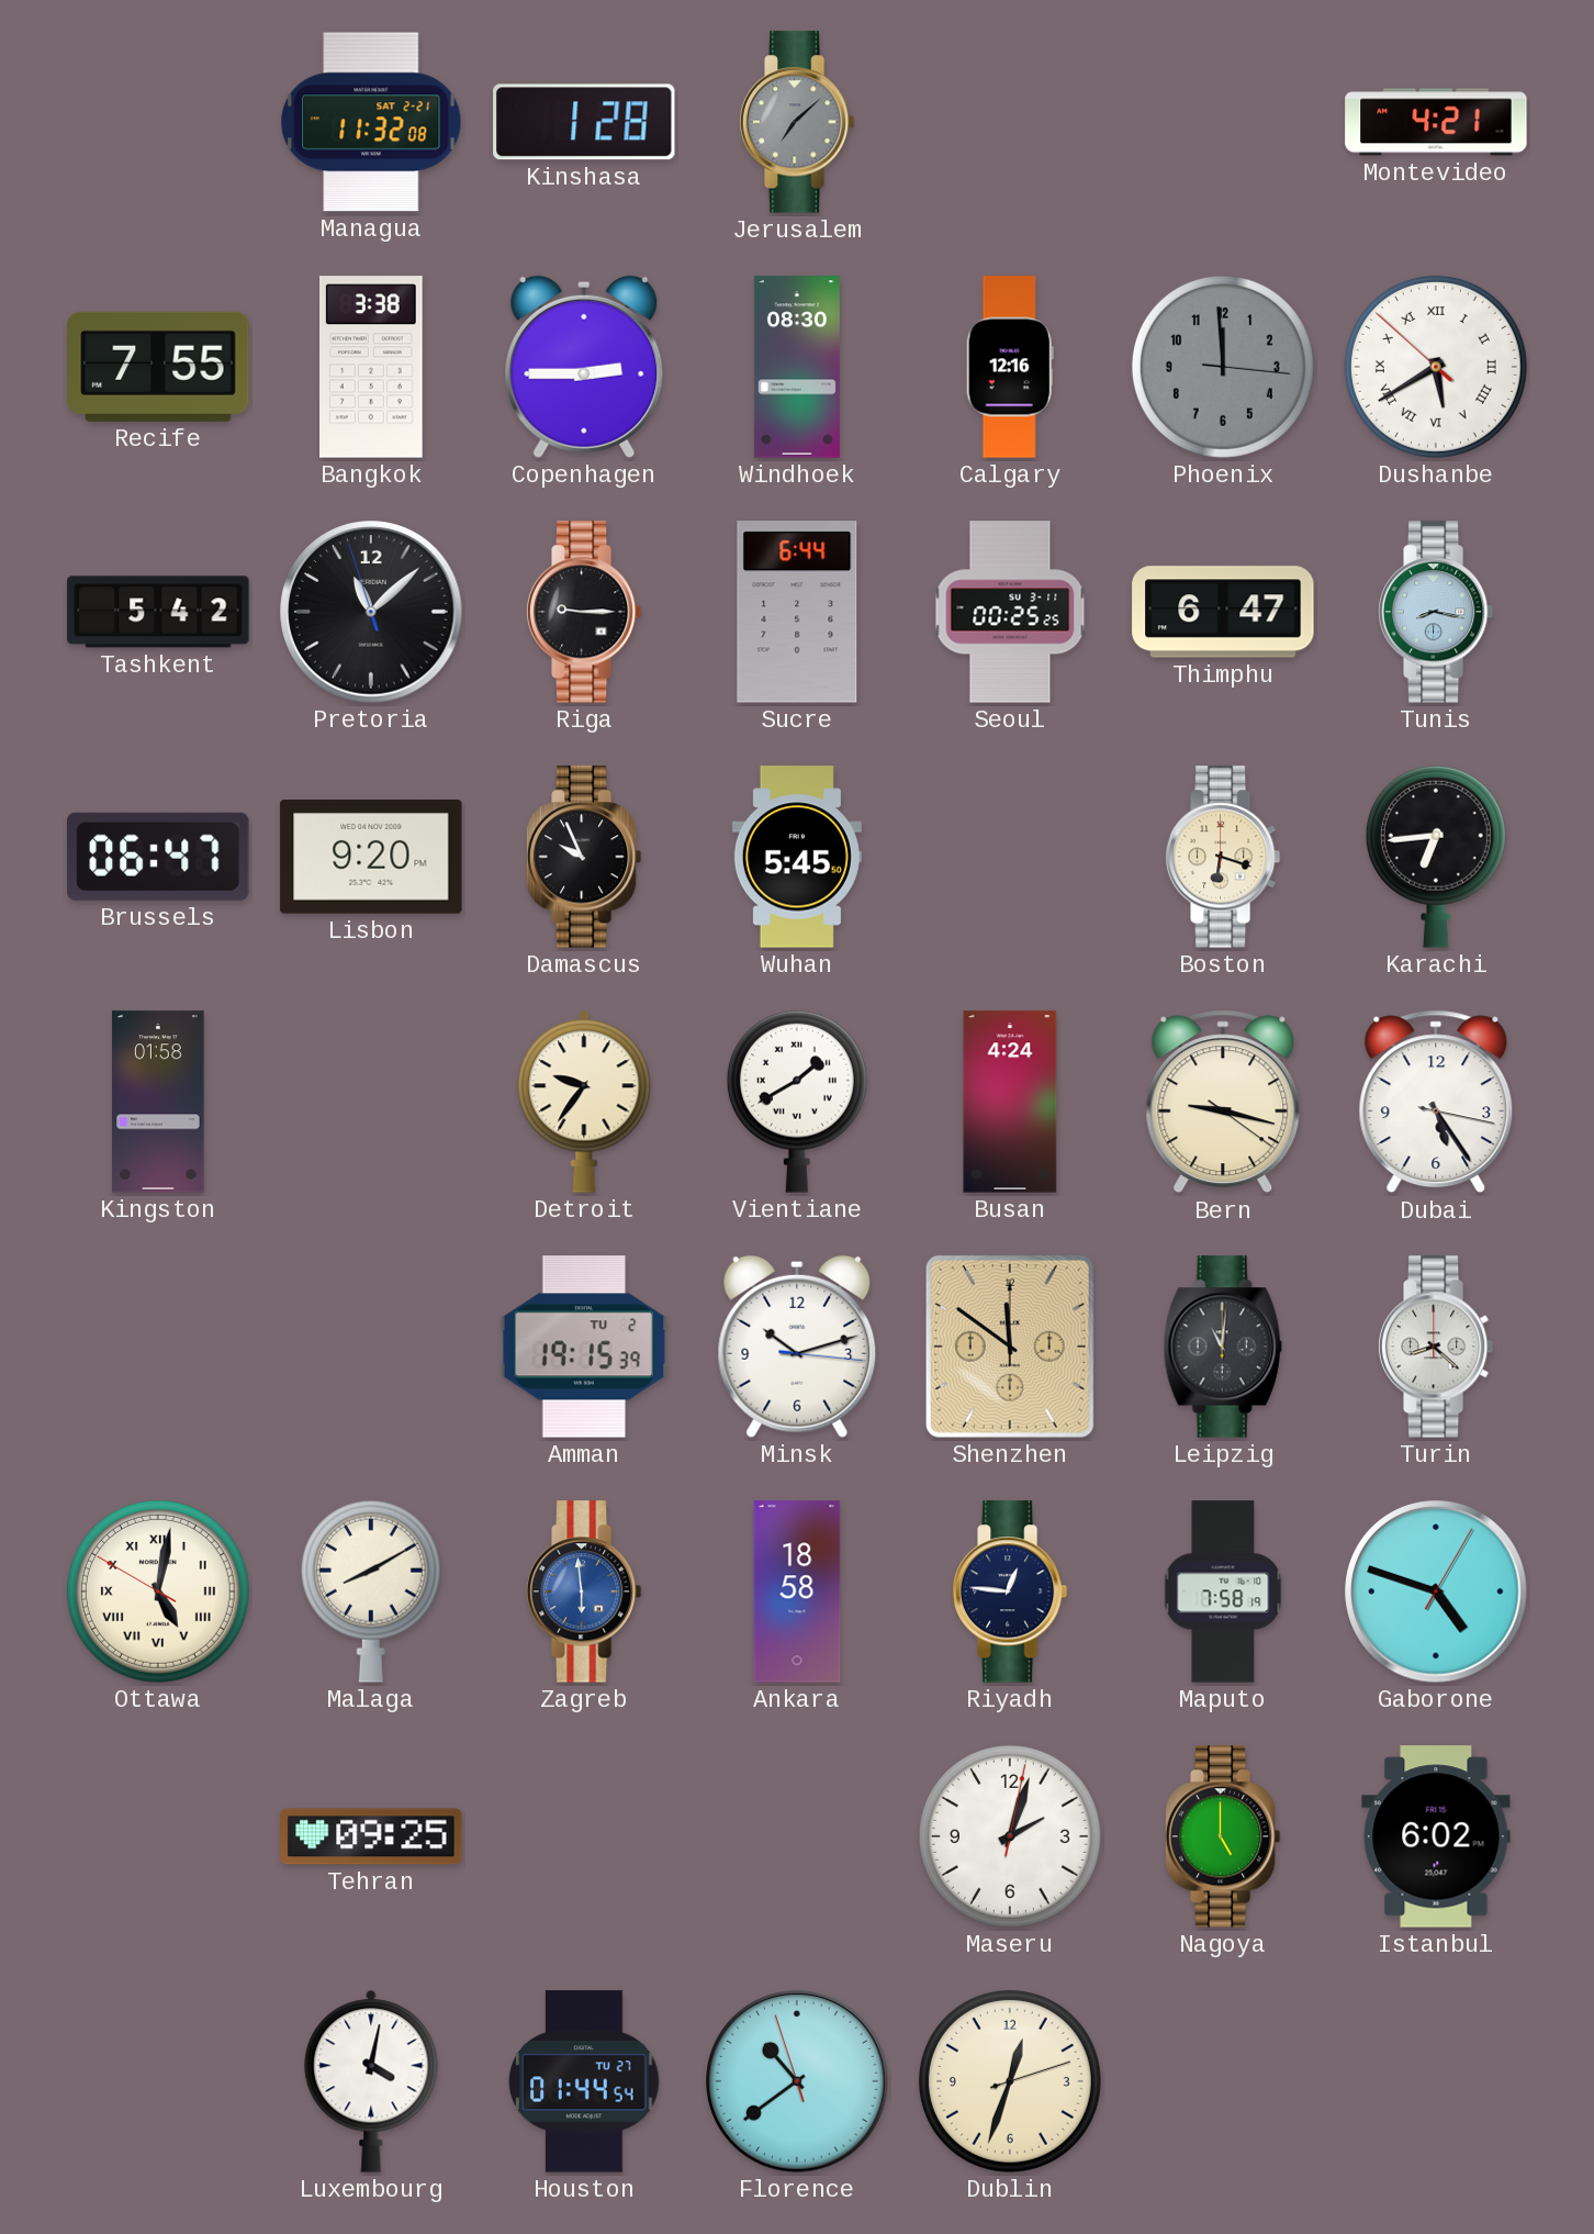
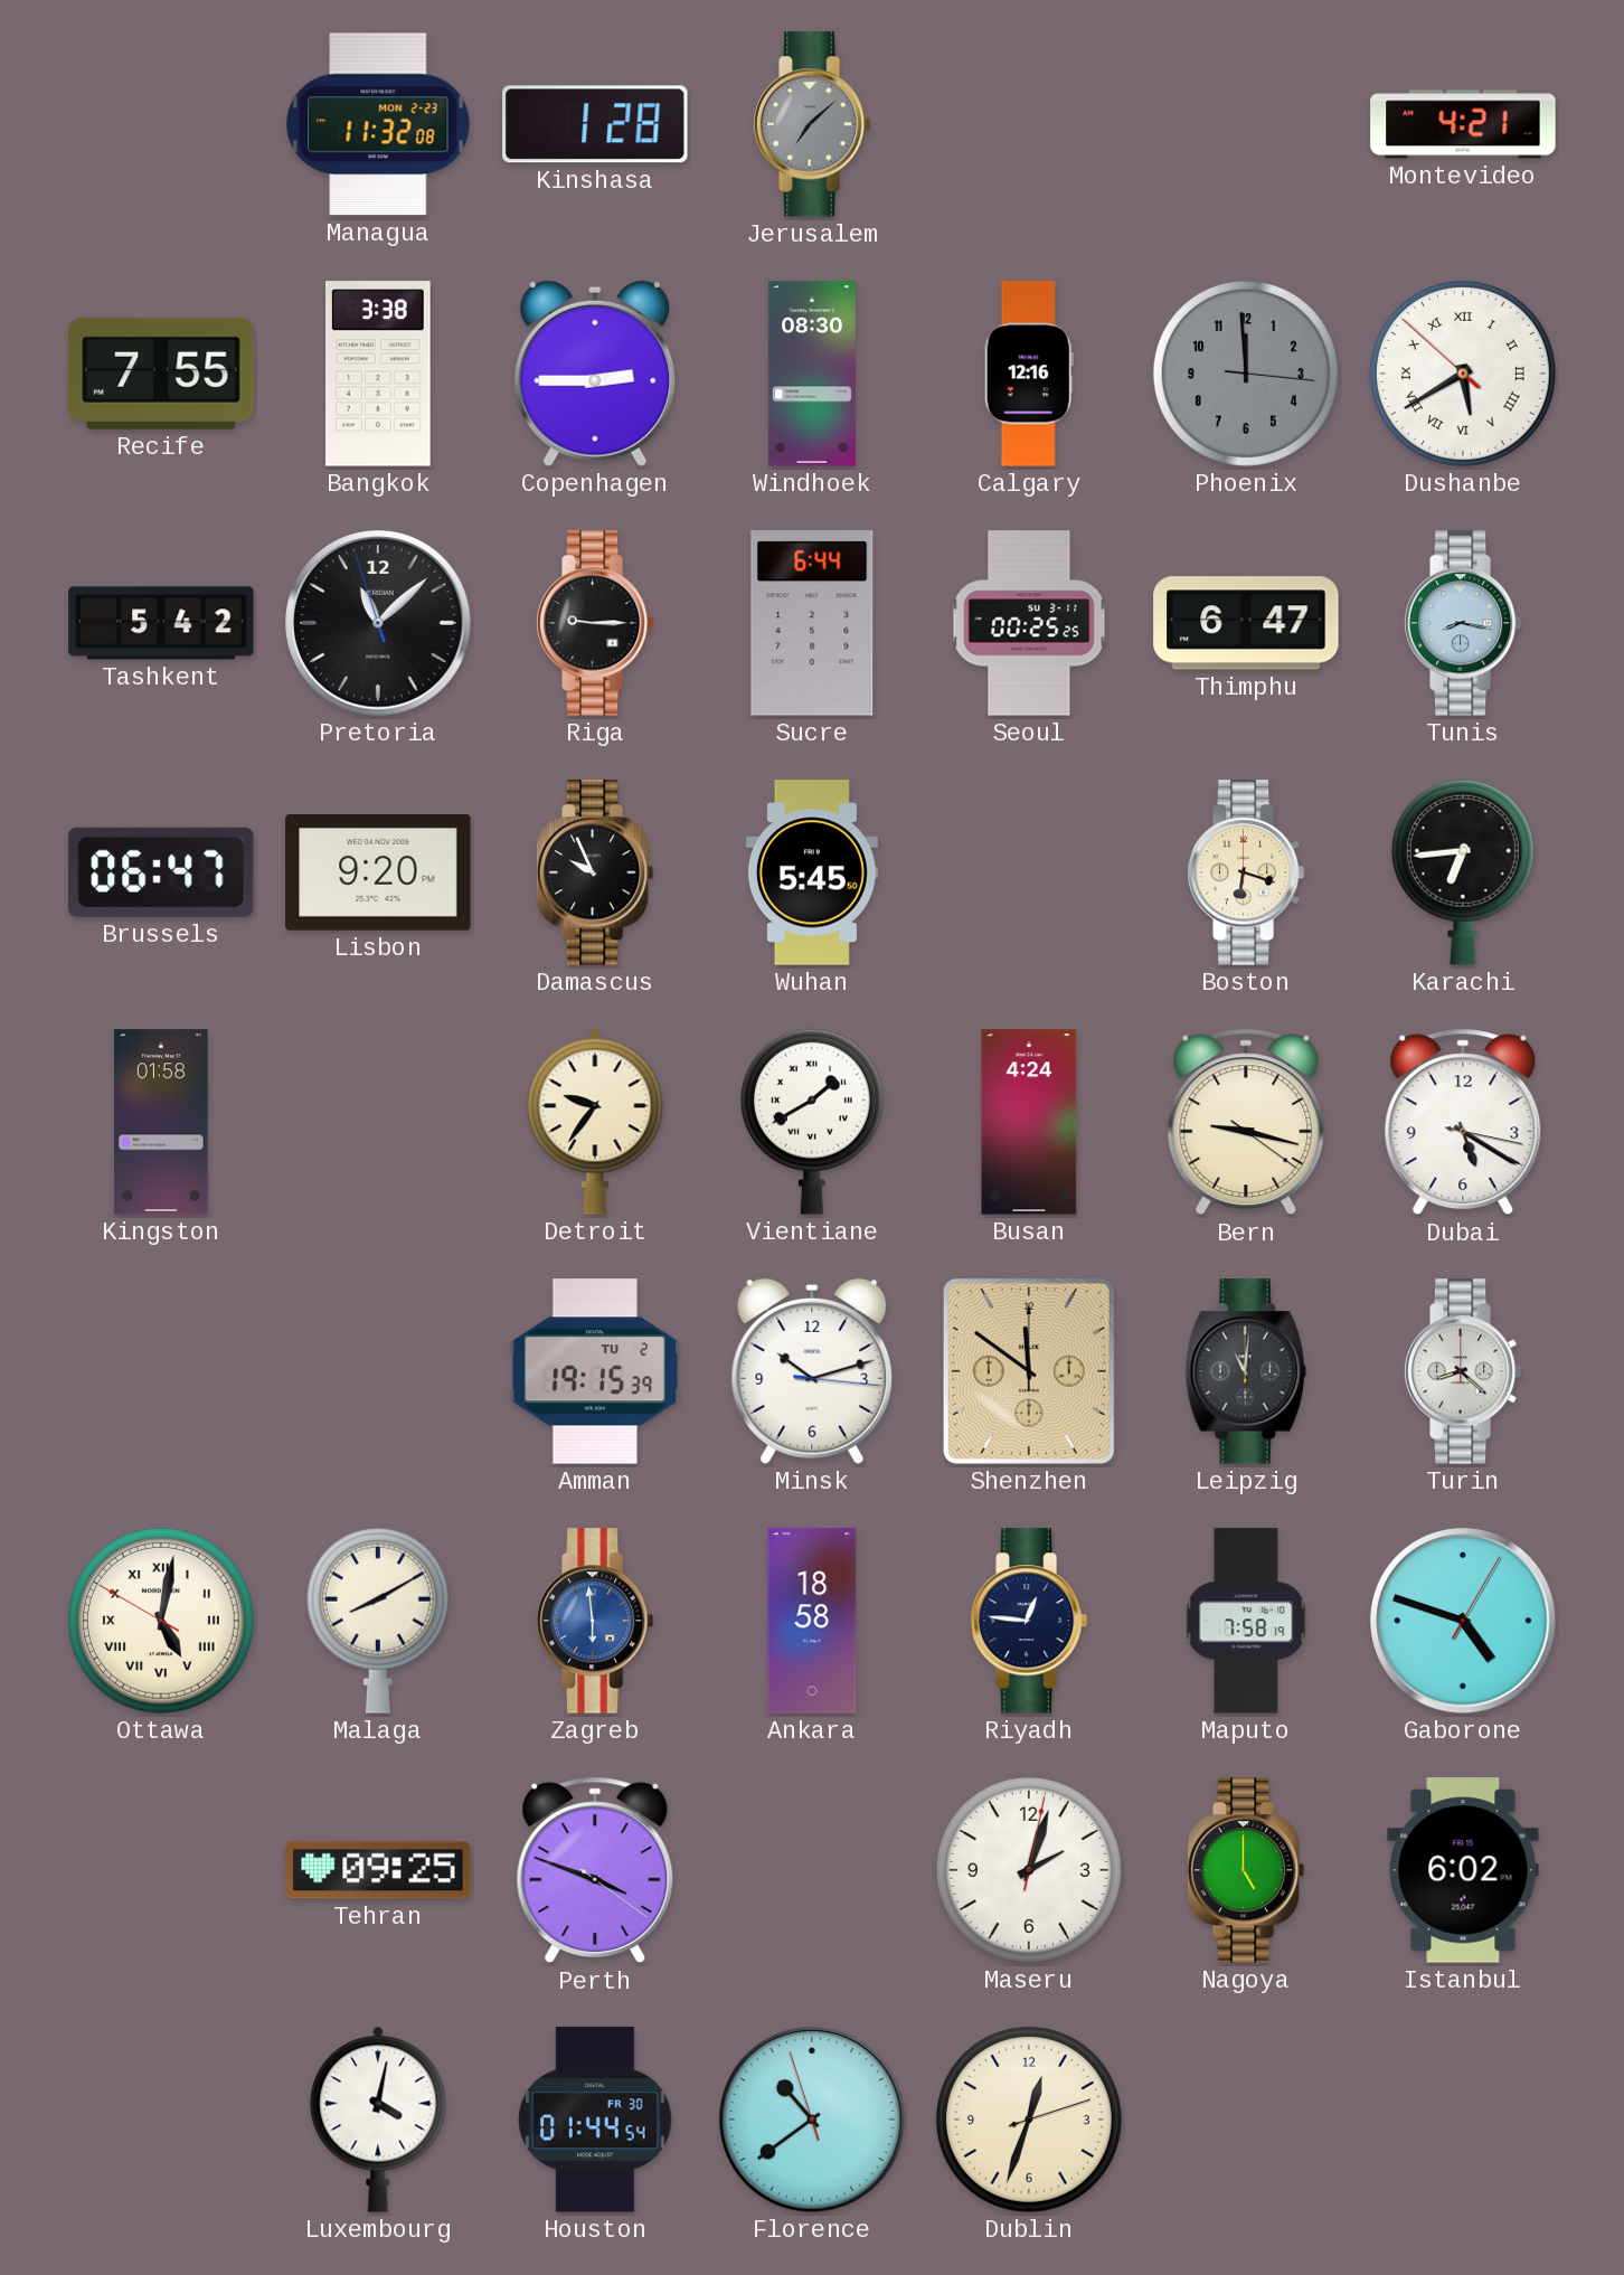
Managua date: SAT 2-21 -> MON 2-23 (378, 124)
Dubai: 5:24 -> 5:20 (1463, 1122)
Perth: none -> 3:48 (595, 1870)
Houston date: TU 27 -> FR 30 (595, 2120)
